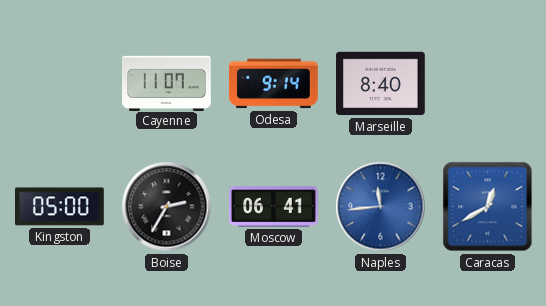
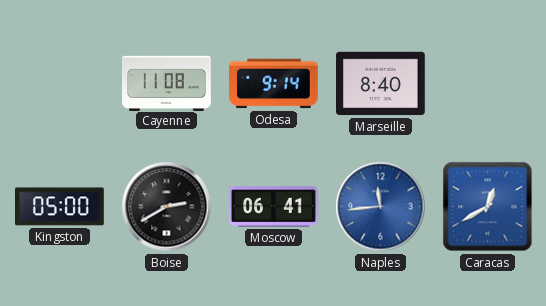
Cayenne: 11:07 -> 11:08 (167, 83)
Boise: 2:35 -> 2:40 (167, 207)
